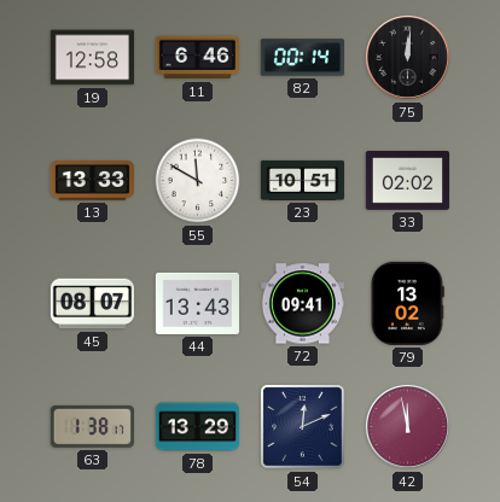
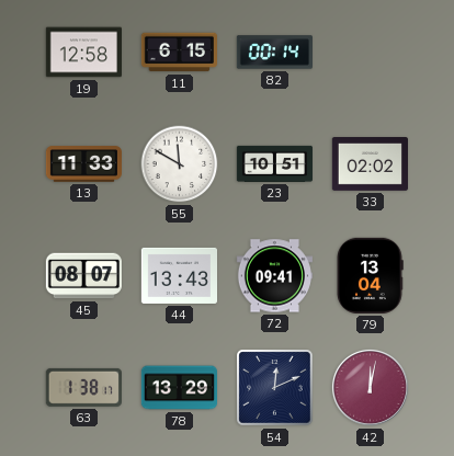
11: 6:46 -> 6:15 (179, 53)
75: 12:01 -> none (407, 57)
13: 13:33 -> 11:33 (83, 164)
79: 13:02 -> 13:04 (370, 275)
42: 11:58 -> 12:02 (370, 387)
